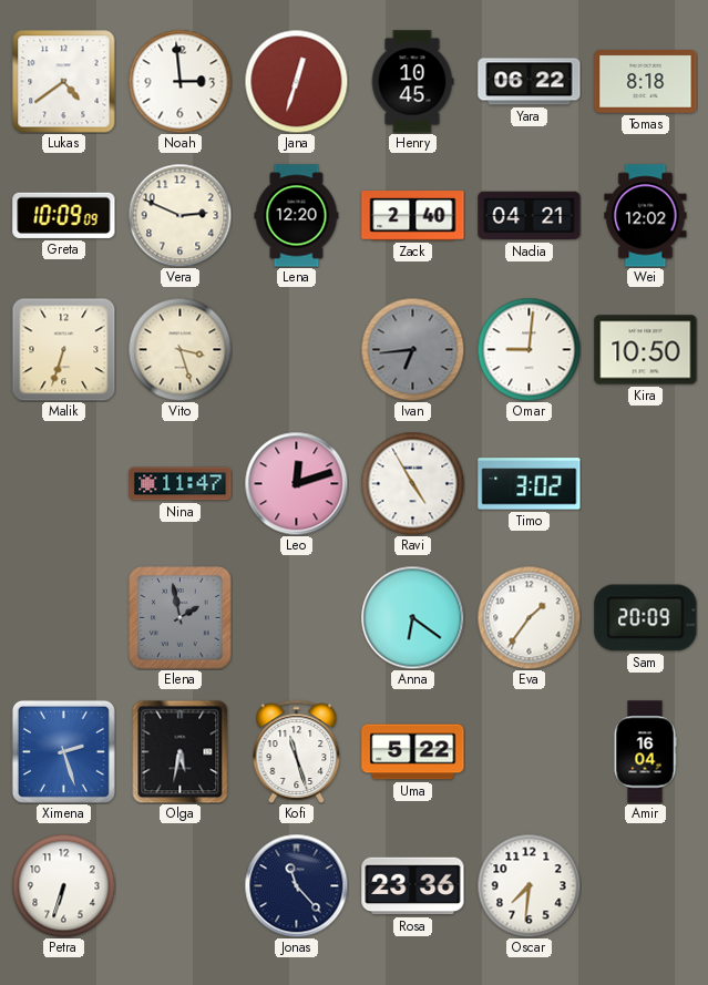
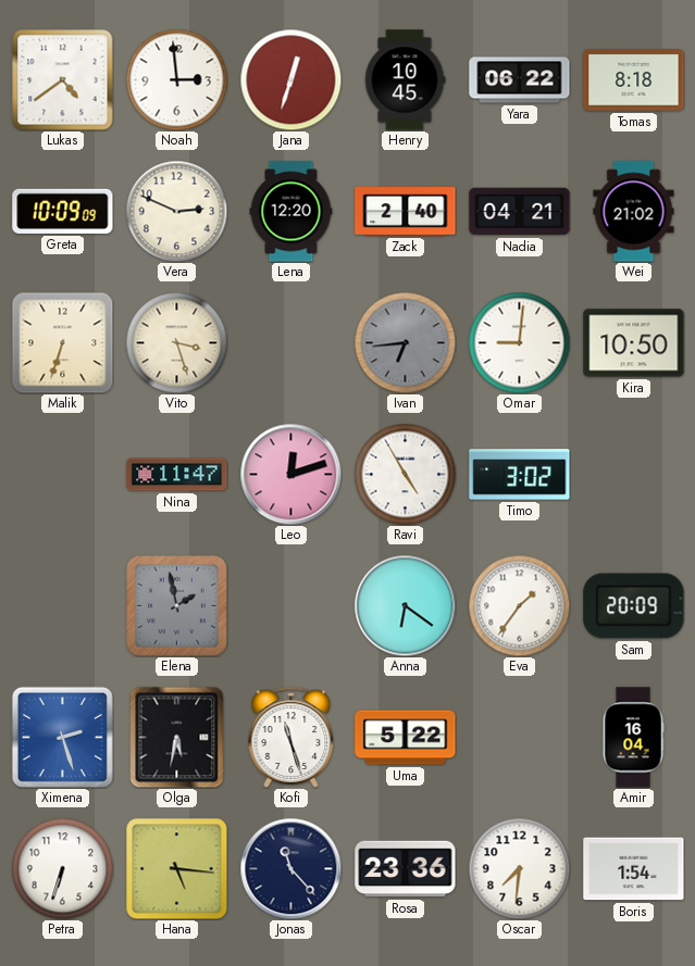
Wei: 12:02 -> 21:02 (634, 212)
Hana: none -> 5:16 (177, 869)
Boris: none -> 1:54 (634, 869)
